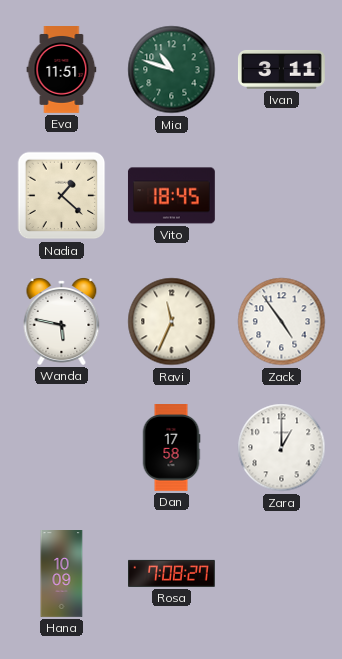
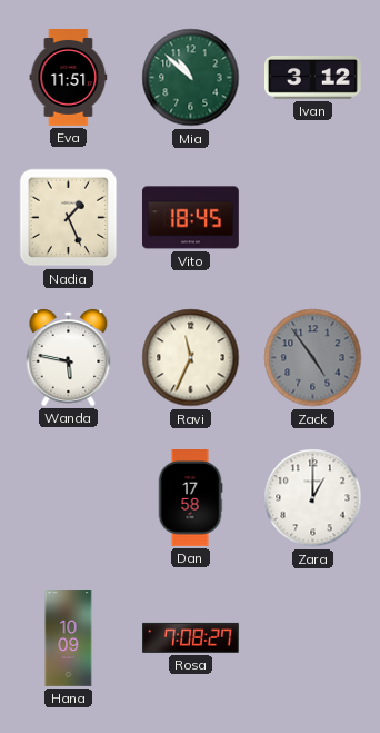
Mia: 10:48 -> 10:52 (191, 78)
Ivan: 3:11 -> 3:12 (313, 78)
Nadia: 1:22 -> 1:26 (69, 218)
Zack dial: white -> grey (313, 358)
